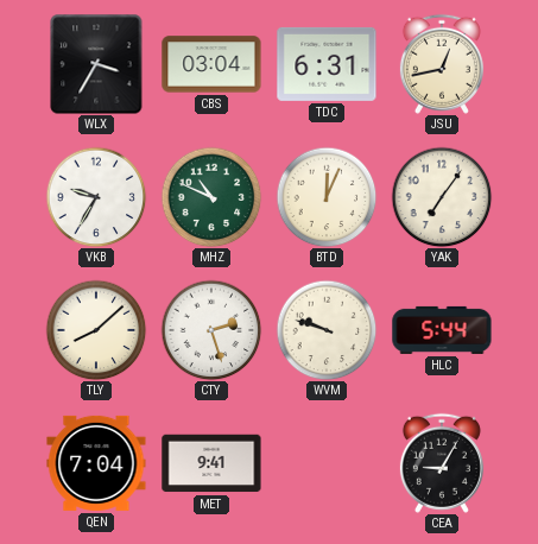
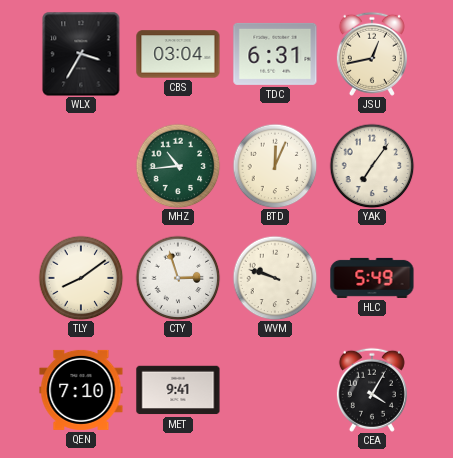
VKB: 9:35 -> none (96, 197)
MHZ: 10:49 -> 10:44 (178, 166)
TLY: 8:08 -> 8:09 (81, 278)
CTY: 2:27 -> 2:57 (178, 278)
HLC: 5:44 -> 5:49 (372, 278)
QEN: 7:04 -> 7:10 (81, 390)
CEA: 9:05 -> 4:05 (372, 390)
